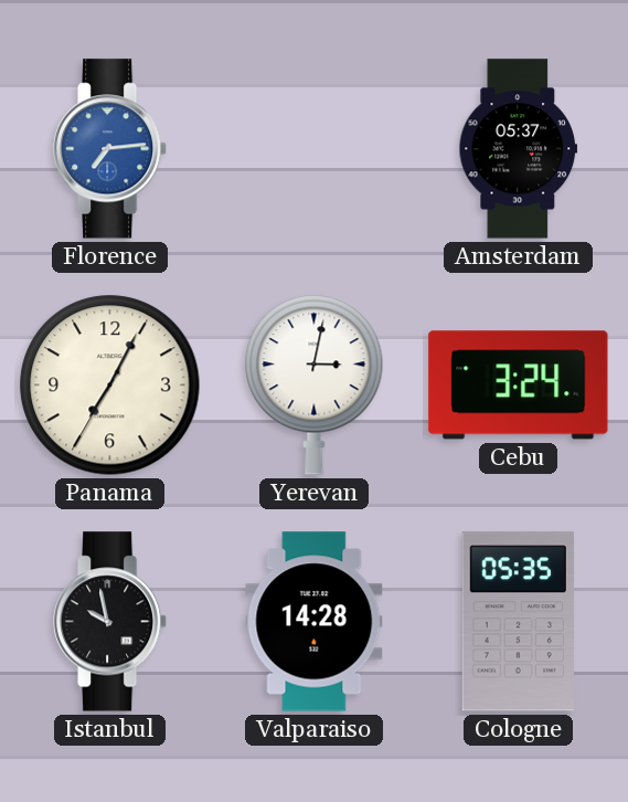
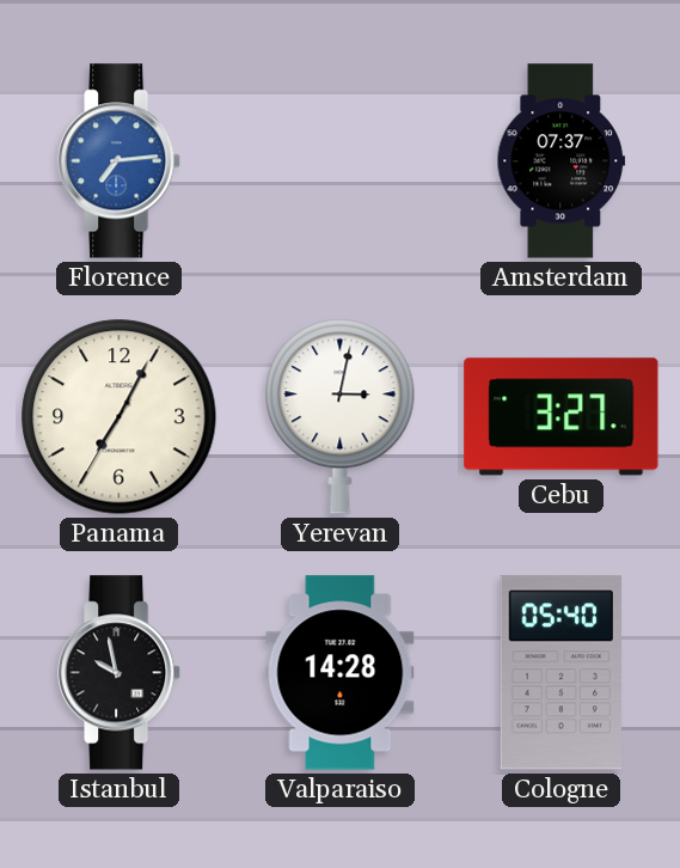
Amsterdam: 05:37 -> 07:37 (562, 161)
Cebu: 3:24 -> 3:27 (562, 417)
Cologne: 05:35 -> 05:40 (560, 673)
